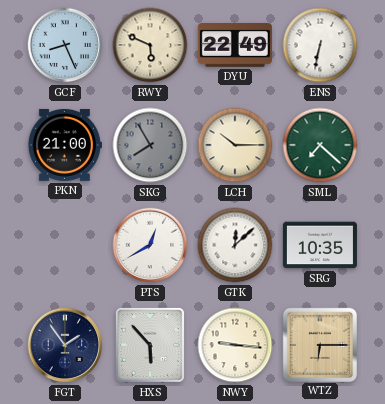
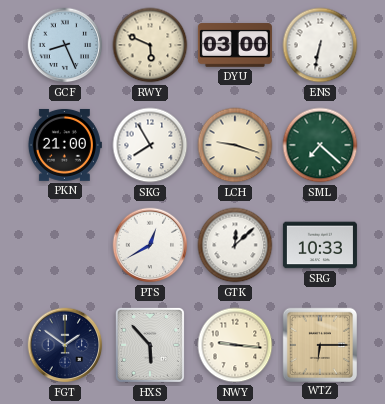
DYU: 22:49 -> 03:00 (235, 45)
SKG dial: grey -> white (150, 145)
LCH: 10:15 -> 9:18 (235, 145)
SRG: 10:35 -> 10:33 (320, 245)
FGT: 1:54 -> 1:51 (65, 345)
